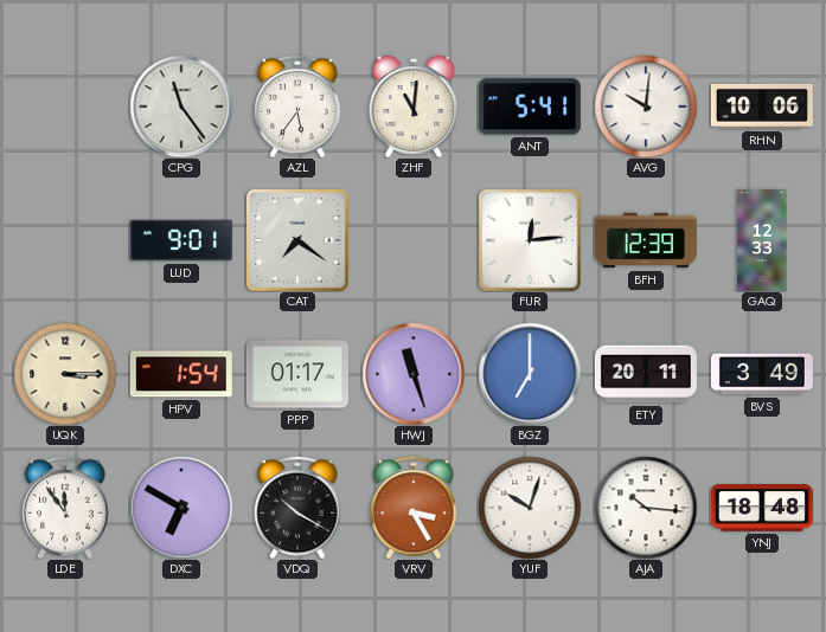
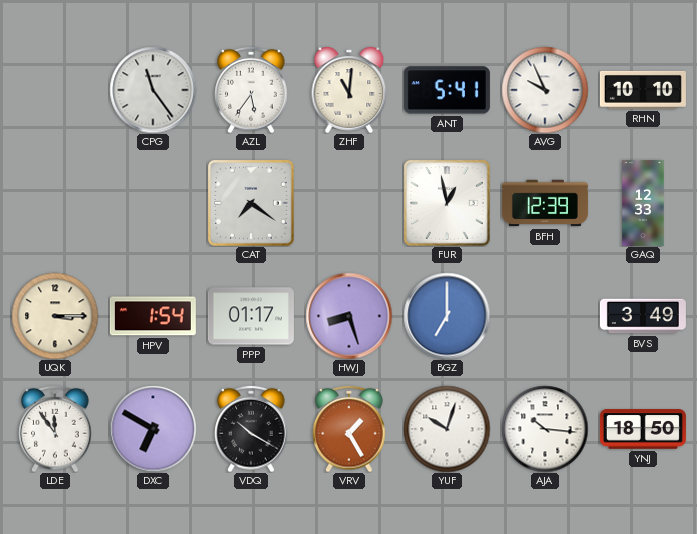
AVG: 10:01 -> 9:56 (545, 90)
RHN: 10:06 -> 10:10 (643, 90)
LUD: 9:01 -> none (181, 240)
FUR: 12:14 -> 12:58 (447, 203)
HWJ: 11:27 -> 8:27 (349, 316)
ETY: 20:11 -> none (646, 374)
VRV: 3:25 -> 1:25 (349, 429)
YNJ: 18:48 -> 18:50 (643, 429)
